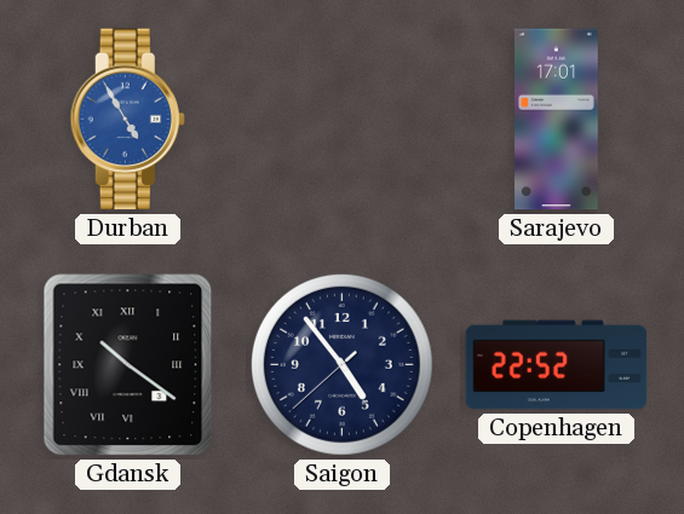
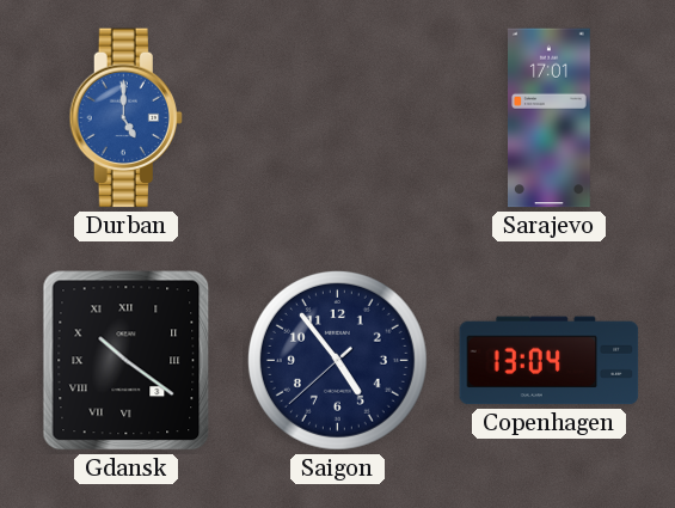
Durban: 4:55 -> 5:00 (125, 118)
Copenhagen: 22:52 -> 13:04 (550, 361)
